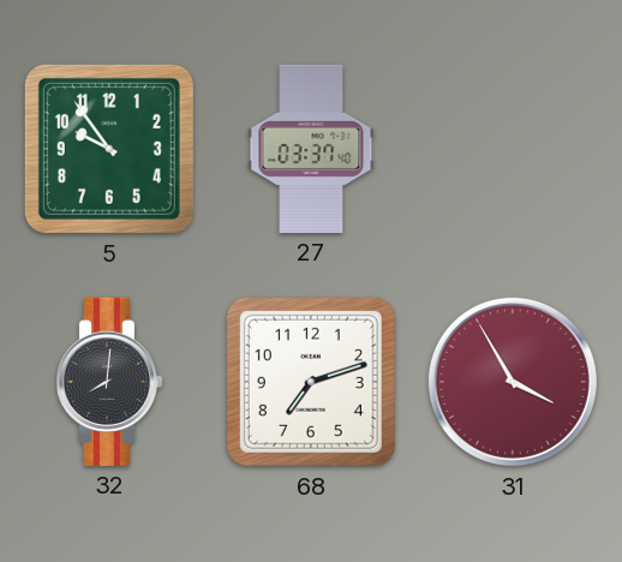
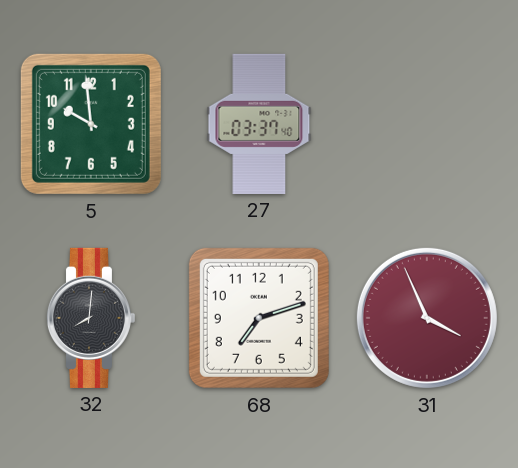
5: 9:54 -> 9:59 (91, 124)
31: 3:55 -> 3:56 (427, 318)
